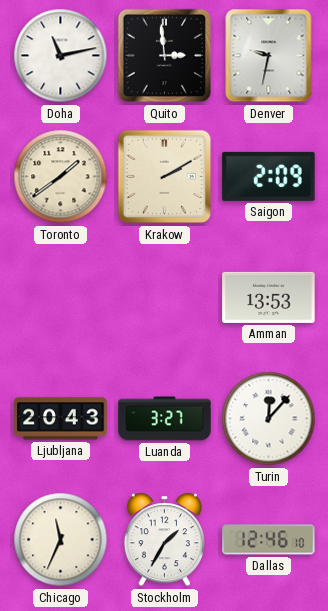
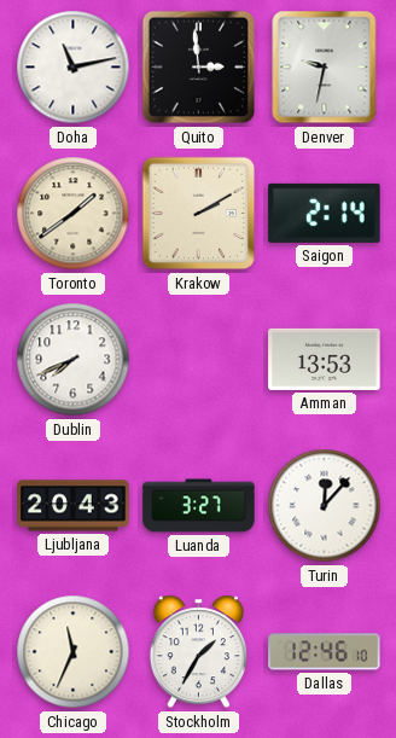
Saigon: 2:09 -> 2:14 (325, 213)
Dublin: none -> 7:41 (74, 360)
